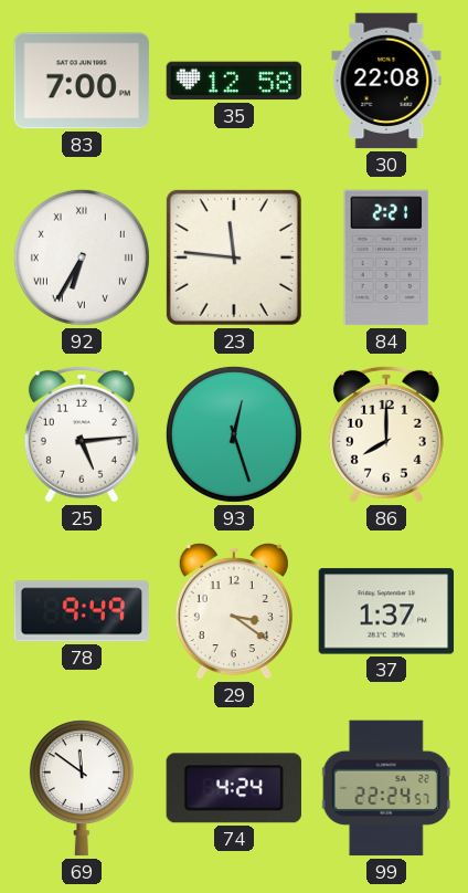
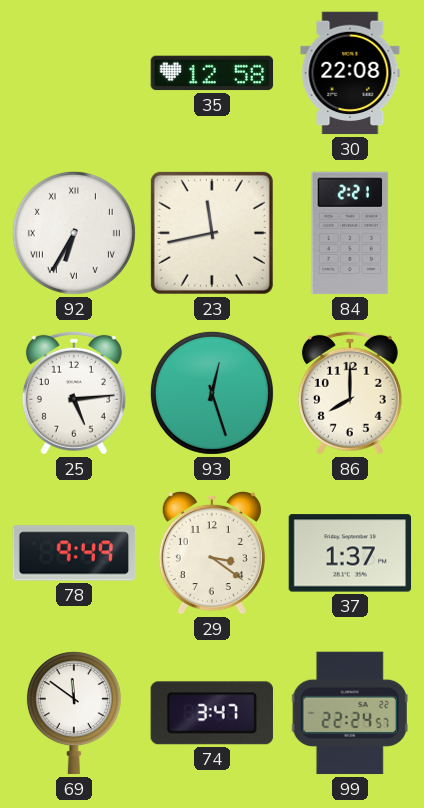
83: 7:00 -> none (82, 81)
23: 11:46 -> 11:43 (212, 233)
74: 4:24 -> 3:47 (212, 713)
